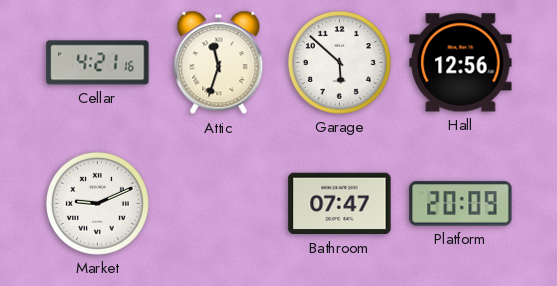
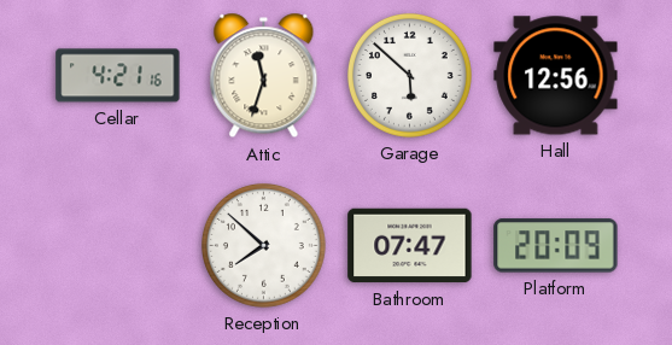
Market: 9:11 -> none (97, 203)
Reception: none -> 7:52 (263, 245)
